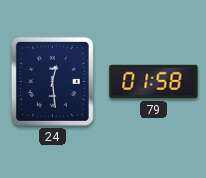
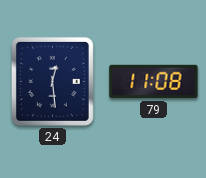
79: 01:58 -> 11:08 (154, 82)
